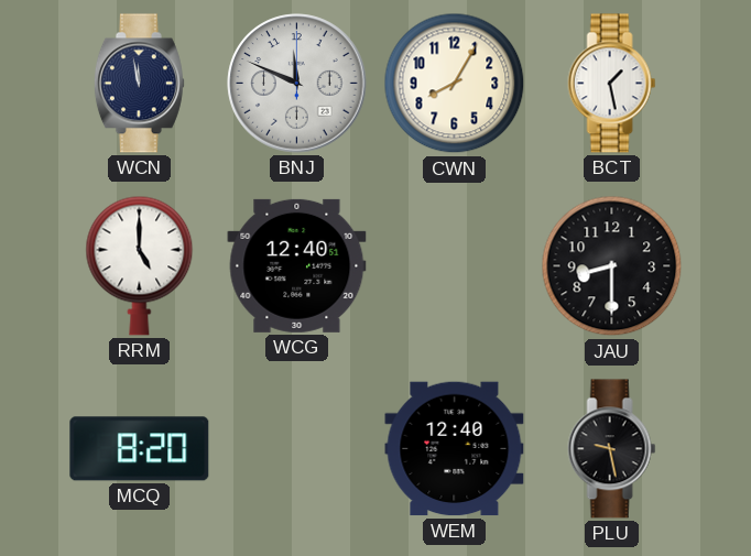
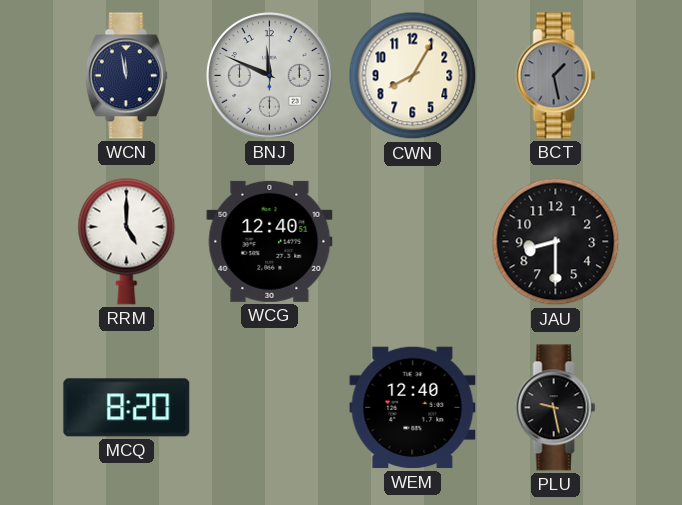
BCT dial: white -> grey (556, 76)
